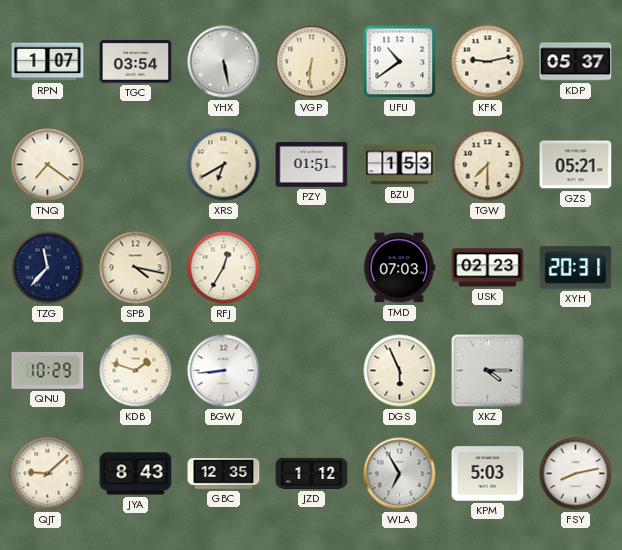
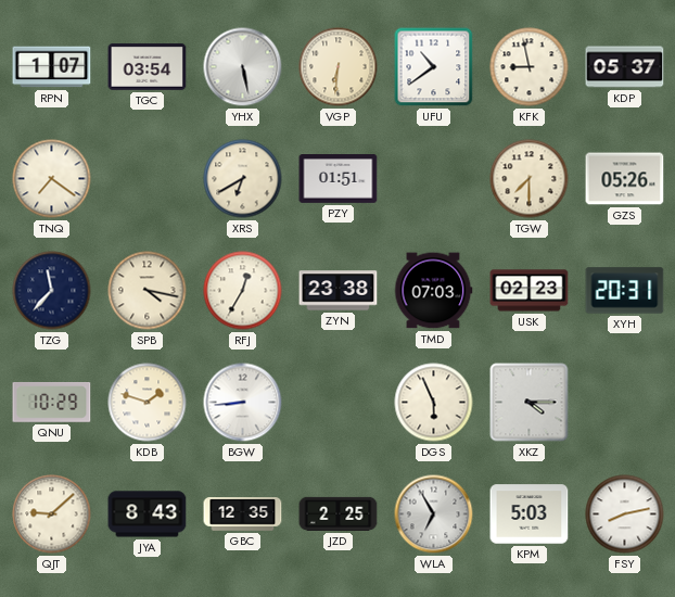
KFK: 9:13 -> 8:58 (530, 67)
BZU: 1:53 -> none (400, 165)
GZS: 05:21 -> 05:26 (625, 179)
ZYN: none -> 23:38 (339, 291)
JZD: 1:12 -> 2:25 (339, 513)
